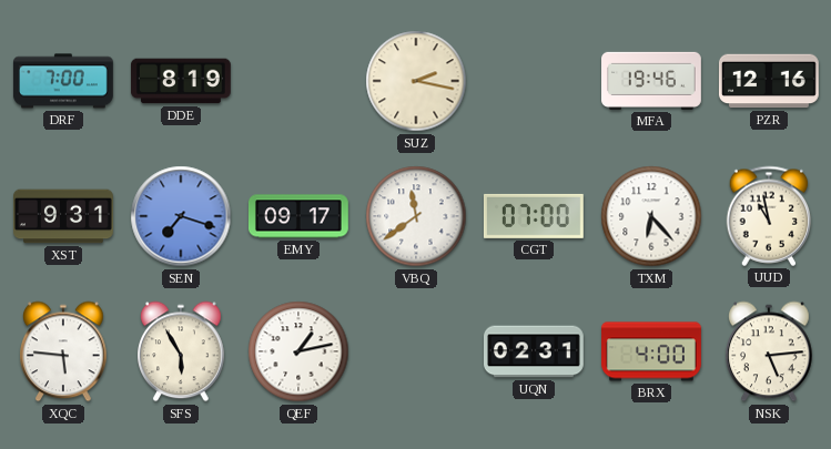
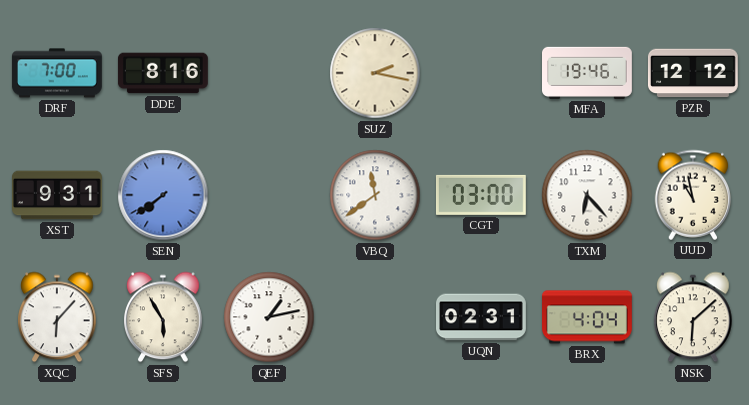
DDE: 8:19 -> 8:16 (163, 73)
PZR: 12:16 -> 12:12 (693, 73)
SEN: 7:18 -> 7:39 (163, 195)
EMY: 09:17 -> none (298, 216)
CGT: 07:00 -> 03:00 (481, 195)
XQC: 5:46 -> 6:07 (58, 317)
BRX: 4:00 -> 4:04 (588, 317)
NSK: 5:14 -> 6:08 (694, 317)
